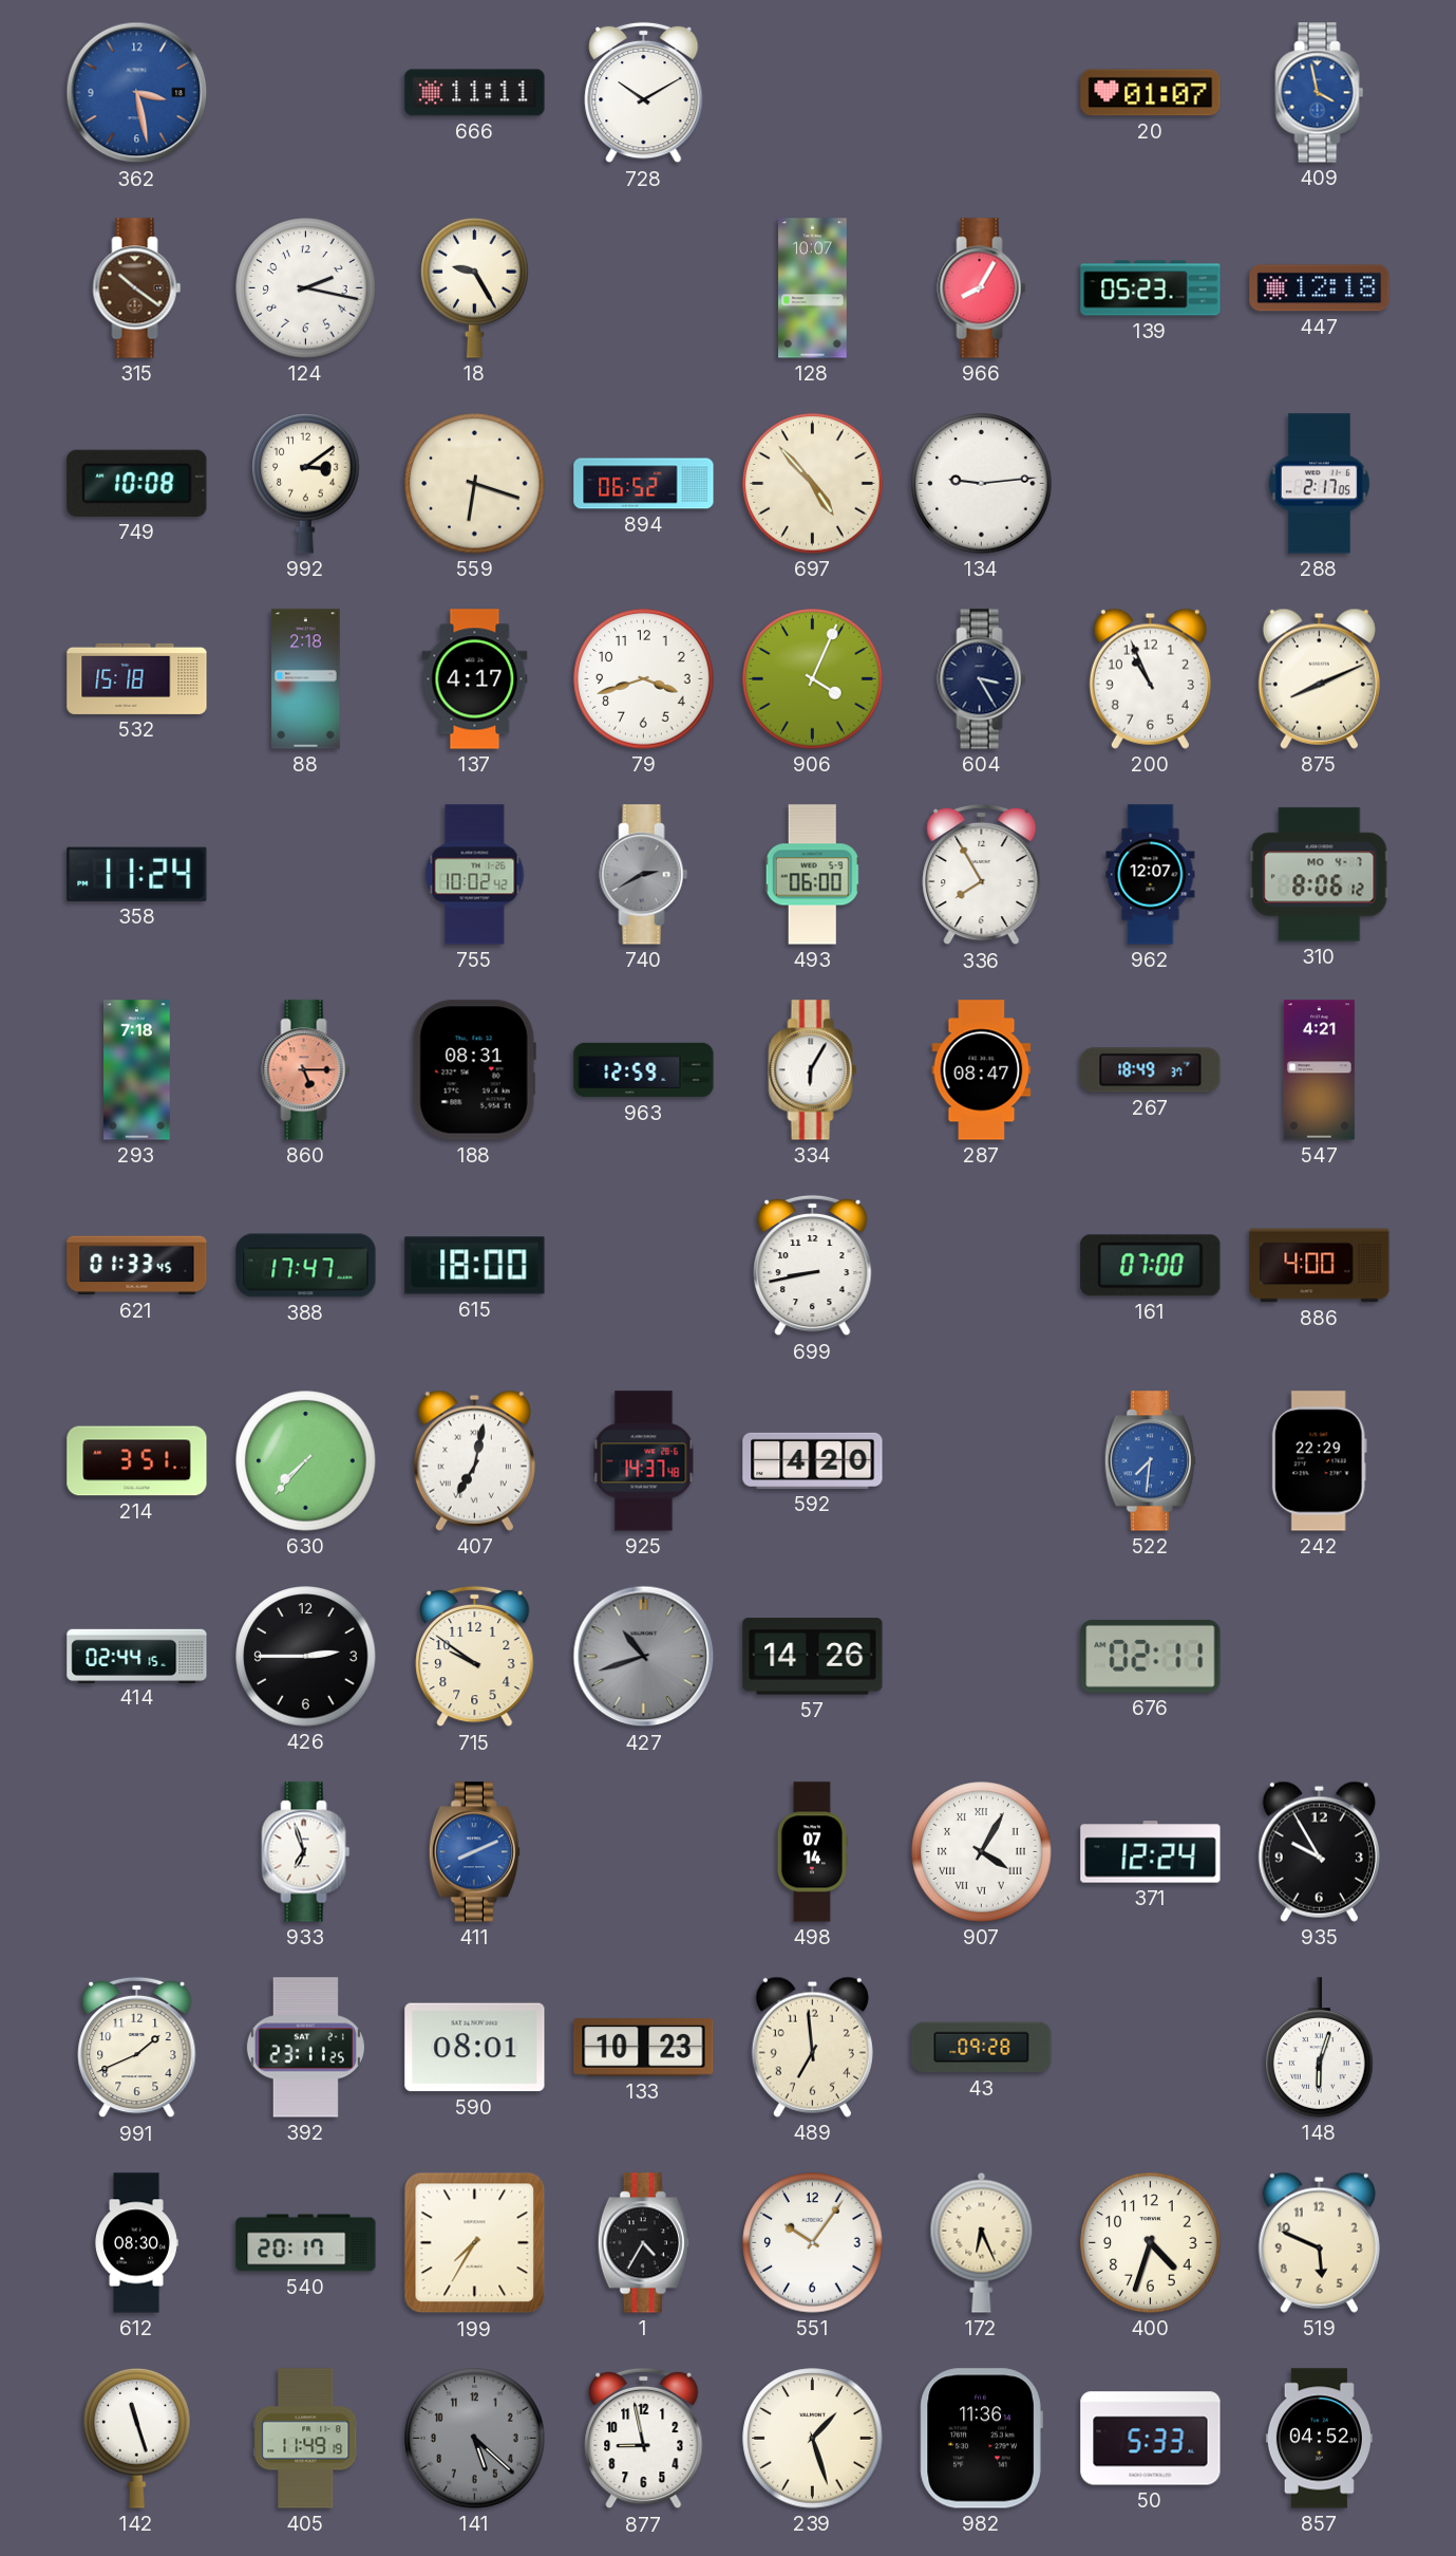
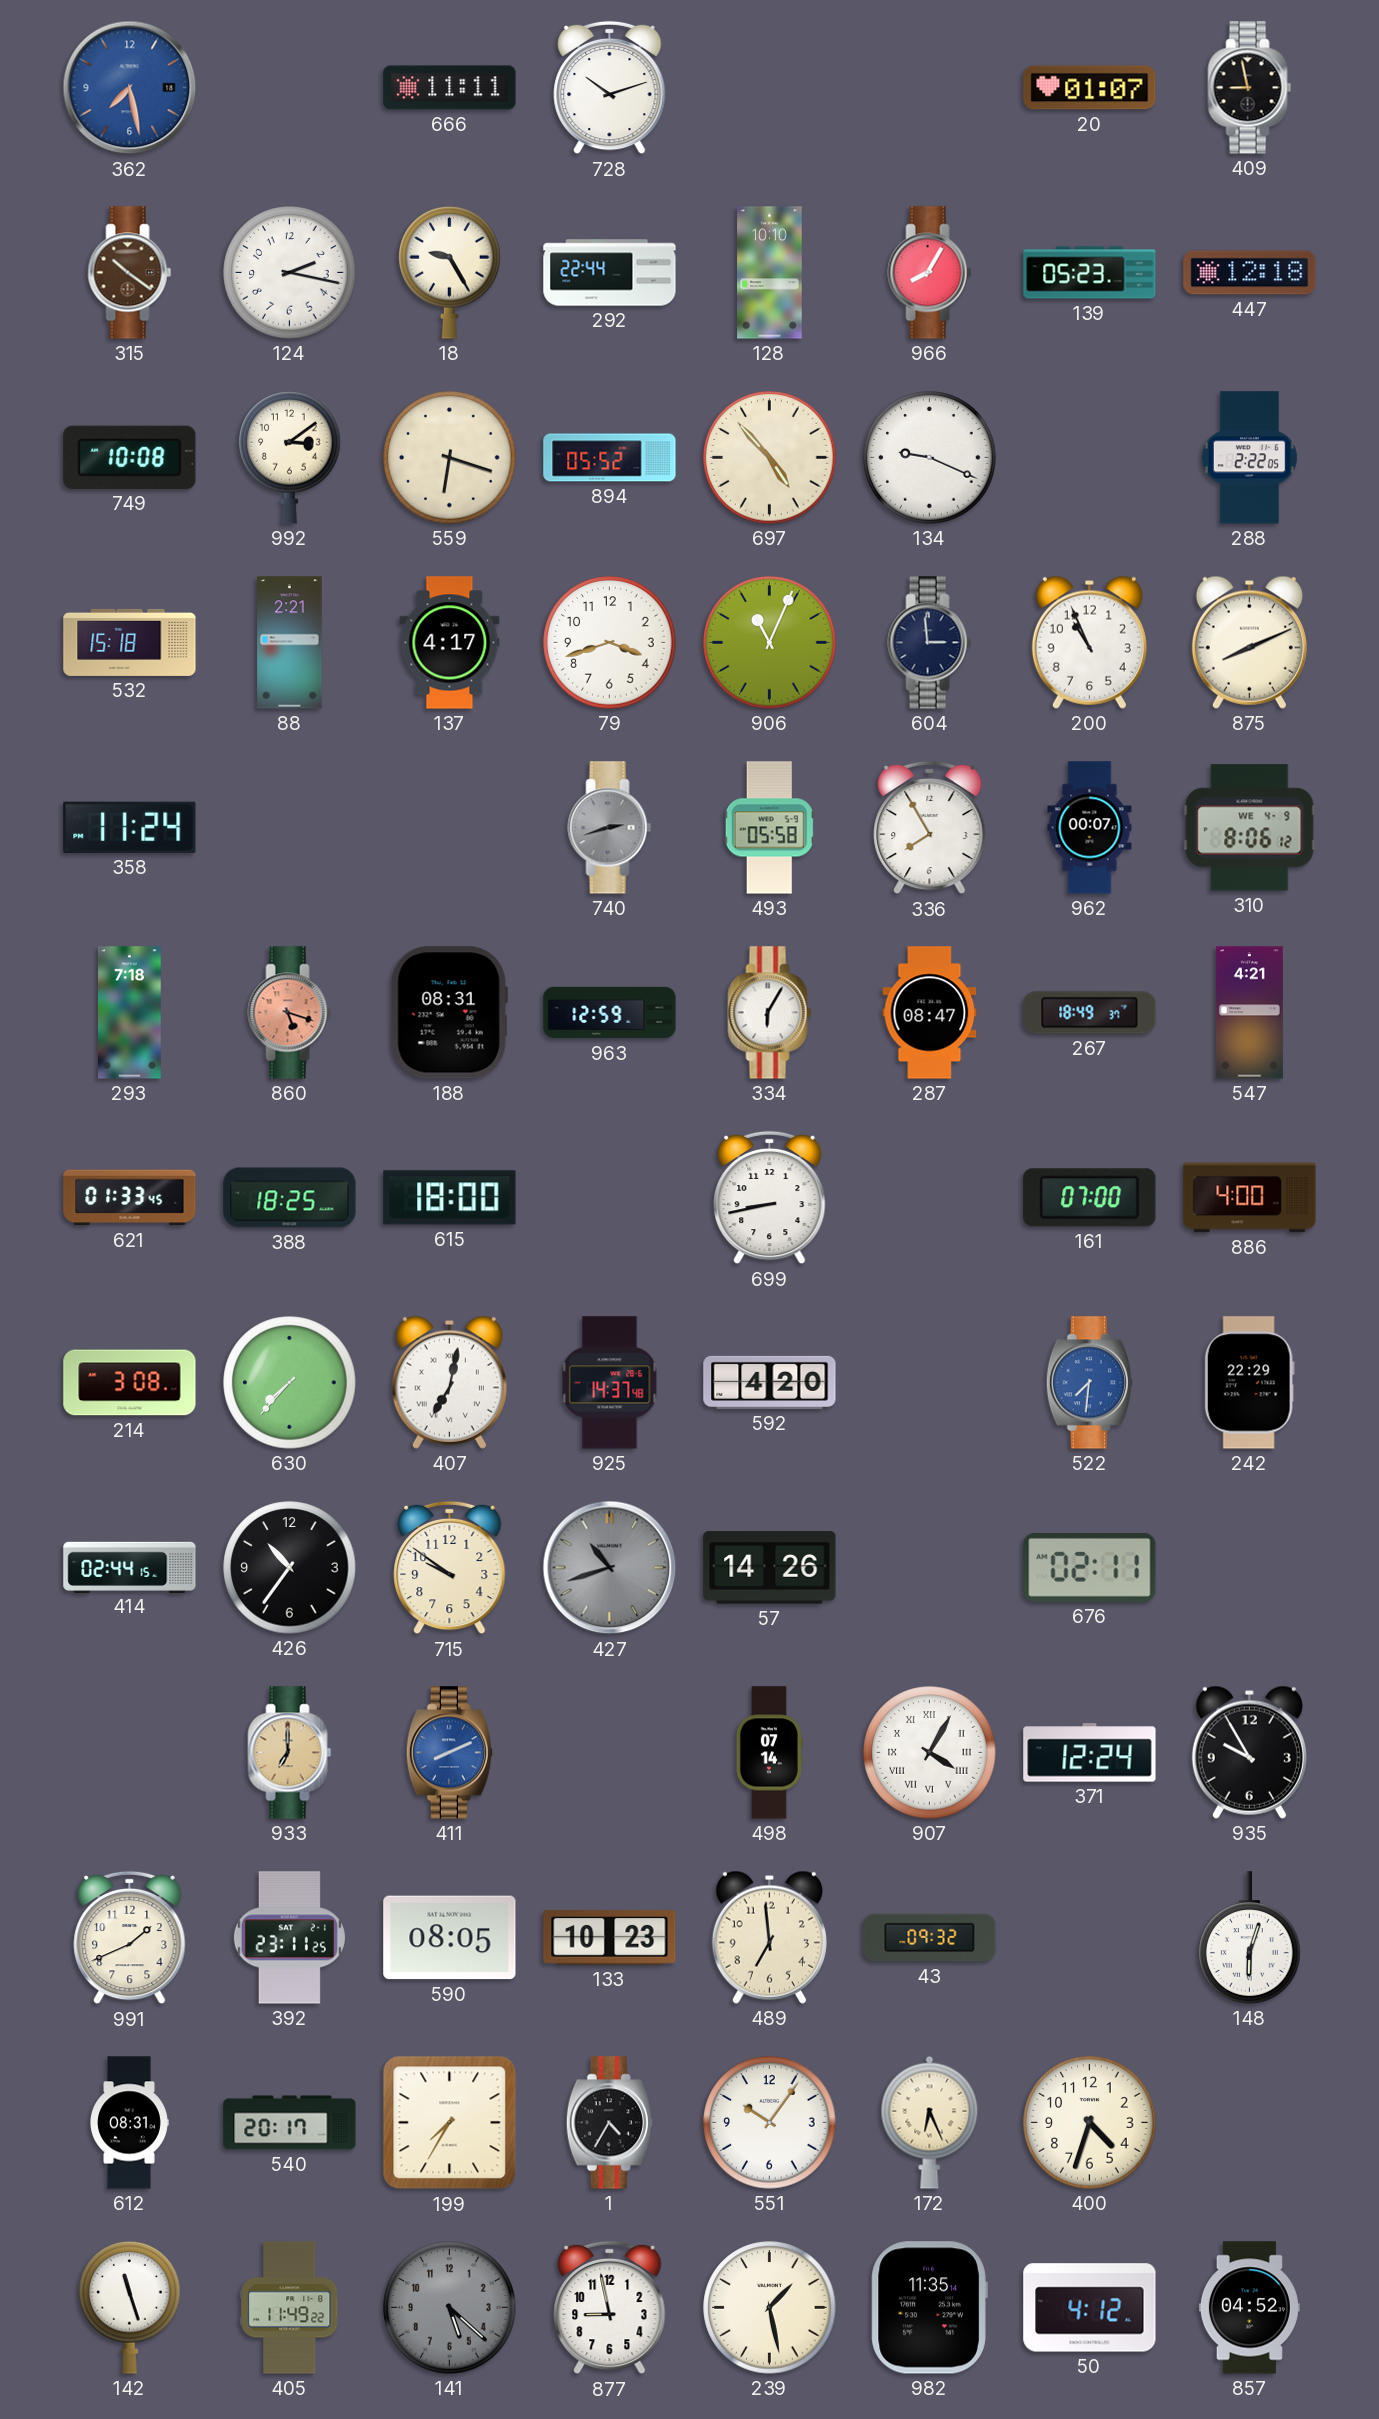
362: 3:28 -> 7:28 (130, 88)
728: 10:10 -> 10:12 (610, 88)
409: 3:58 -> 8:58 (1250, 88)
409 dial: blue -> black (1250, 88)
292: none -> 22:44 (610, 273)
128: 10:07 -> 10:10 (770, 273)
894: 06:52 -> 05:52 (610, 458)
134: 9:14 -> 9:19 (930, 458)
288: 2:17 -> 2:22 (1249, 458)
88: 2:18 -> 2:21 (290, 643)
906: 4:04 -> 11:04 (770, 643)
604: 3:25 -> 2:59 (930, 643)
755: 10:02 -> none (475, 875)
740: 2:40 -> 2:42 (610, 828)
493: 06:00 -> 05:58 (769, 828)
962: 12:07 -> 00:07 (1090, 828)
310 date: MO 4-7 -> WE 4-9 (1250, 828)
860: 5:15 -> 5:18 (290, 1013)
388: 17:47 -> 18:25 (290, 1198)
214: 3:51 -> 3:08 (130, 1383)
426: 2:45 -> 10:36 (290, 1568)
933: 6:57 -> 7:00 (290, 1753)
933 dial: white -> champagne (290, 1753)
590: 08:01 -> 08:05 (450, 1938)
43: 09:28 -> 09:32 (930, 1938)
612: 08:30 -> 08:31 (129, 2123)
519: 5:49 -> none (1319, 2242)
405: 11:49:19 -> 11:49:22 (290, 2308)
239: 1:27 -> 1:28 (770, 2308)
982: 11:36 -> 11:35 (929, 2308)
50: 5:33 -> 4:12 (1090, 2308)
